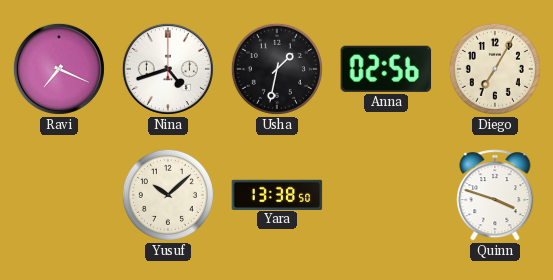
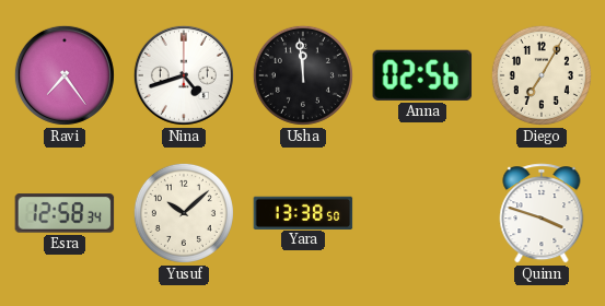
Ravi: 7:19 -> 7:24 (65, 75)
Usha: 1:32 -> 11:59 (303, 75)
Esra: none -> 12:58 (65, 213)
